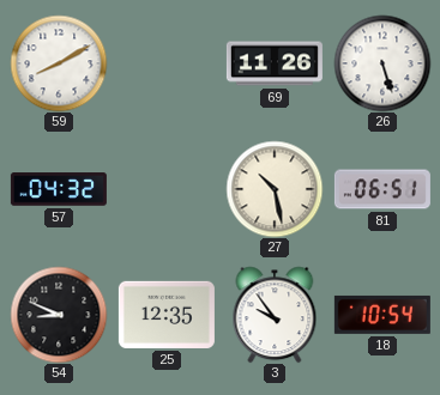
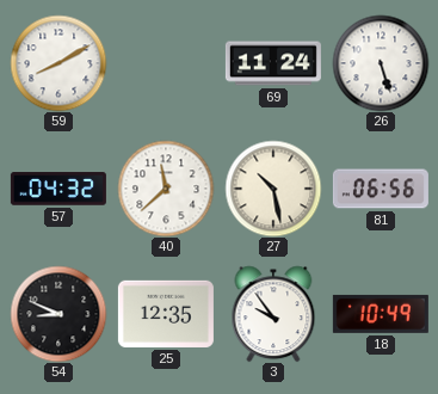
69: 11:26 -> 11:24 (273, 63)
40: none -> 11:38 (166, 189)
81: 06:51 -> 06:56 (381, 189)
18: 10:54 -> 10:49 (381, 314)
